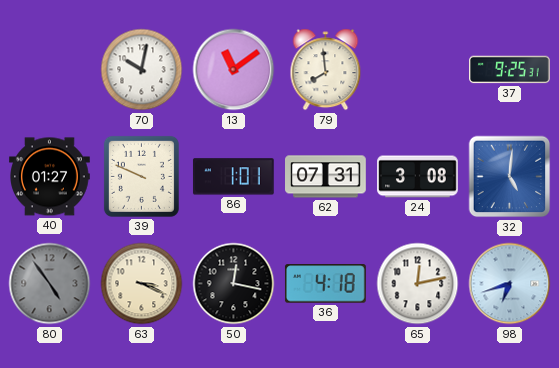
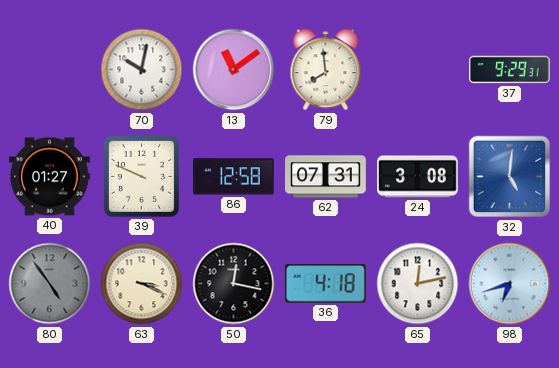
37: 9:25 -> 9:29 (510, 70)
86: 1:01 -> 12:58 (233, 177)
